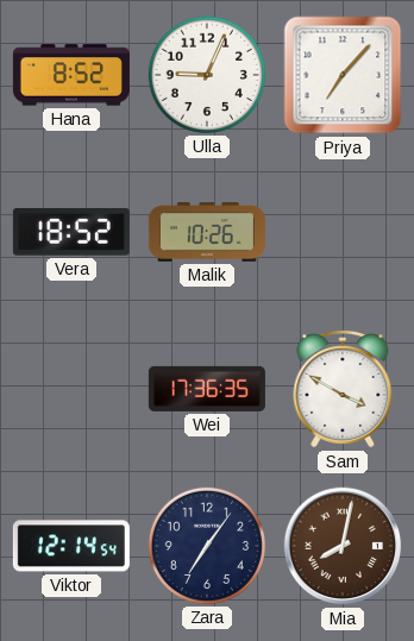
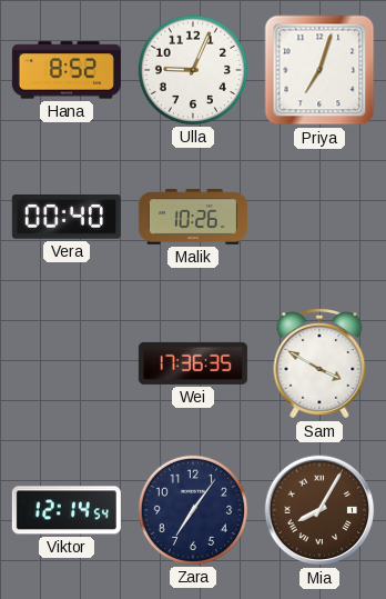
Priya: 7:07 -> 7:03 (319, 70)
Vera: 18:52 -> 00:40 (67, 217)
Mia: 8:02 -> 8:05 (319, 510)
